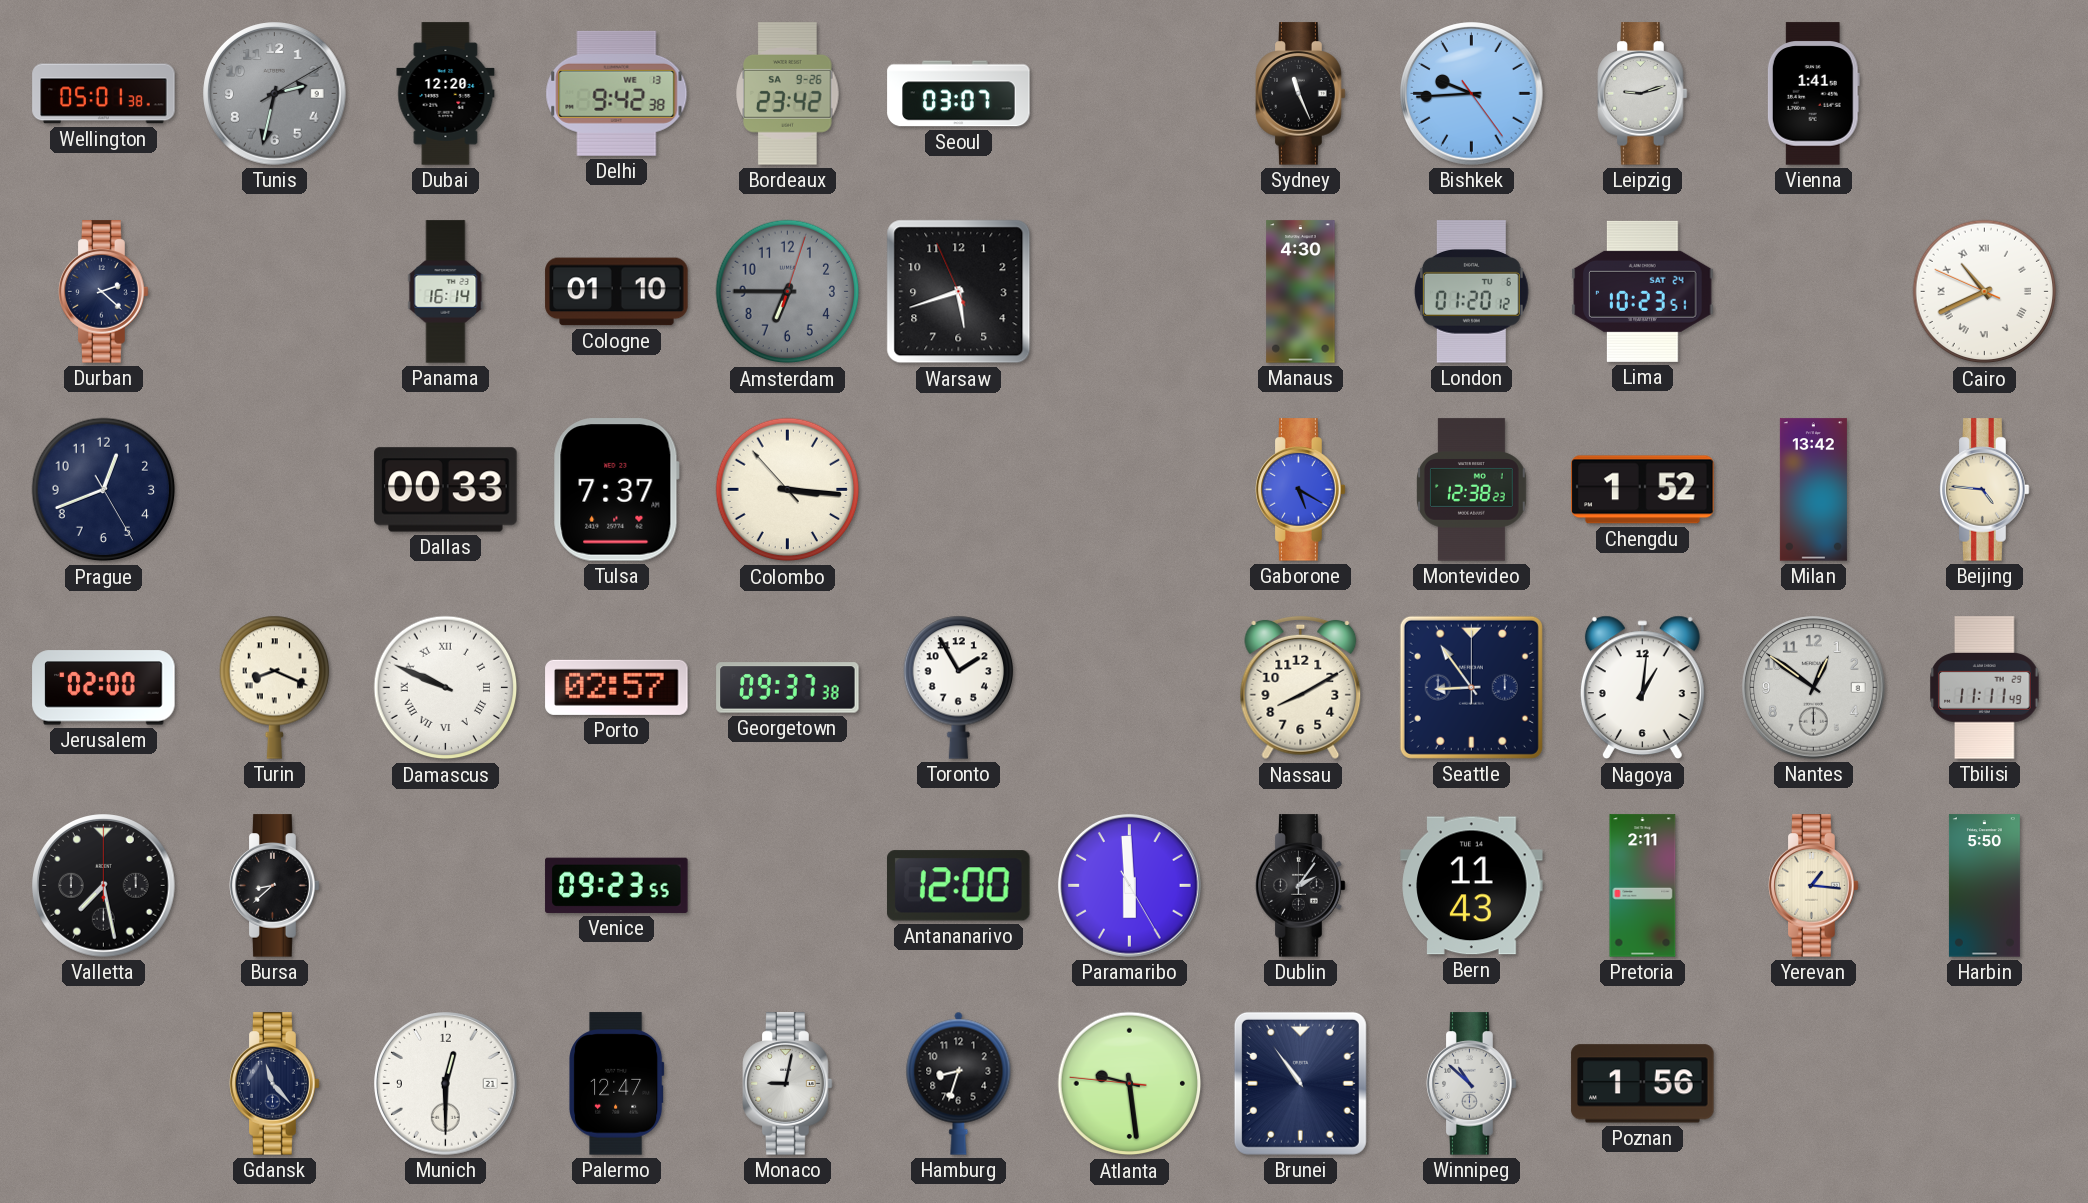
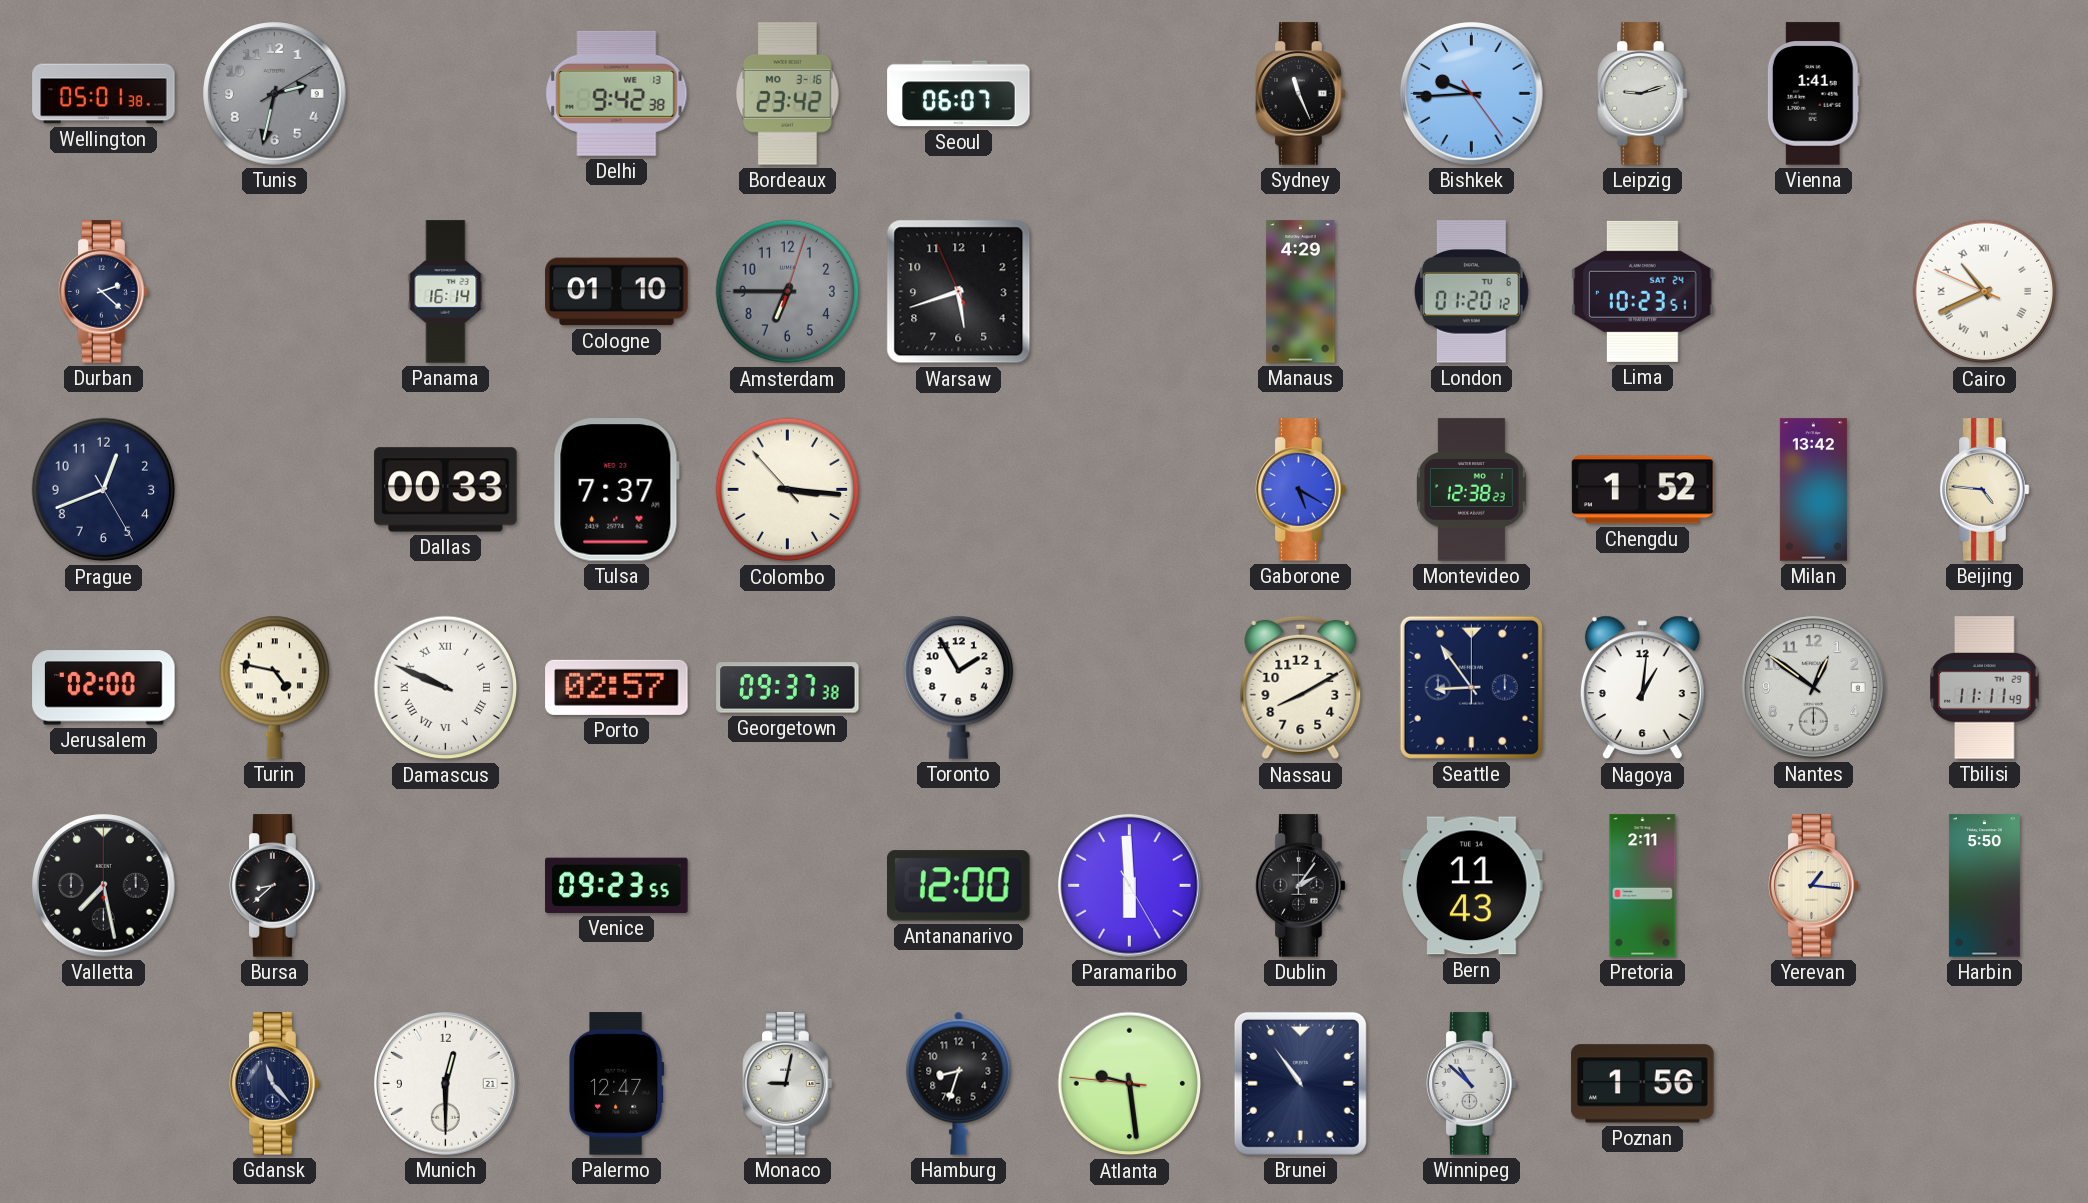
Dubai: 12:20 -> none (446, 94)
Bordeaux date: SA 9-26 -> MO 3-16 (788, 94)
Seoul: 03:07 -> 06:07 (959, 94)
Manaus: 4:30 -> 4:29 (1301, 292)
Turin: 8:19 -> 4:47 (274, 687)
